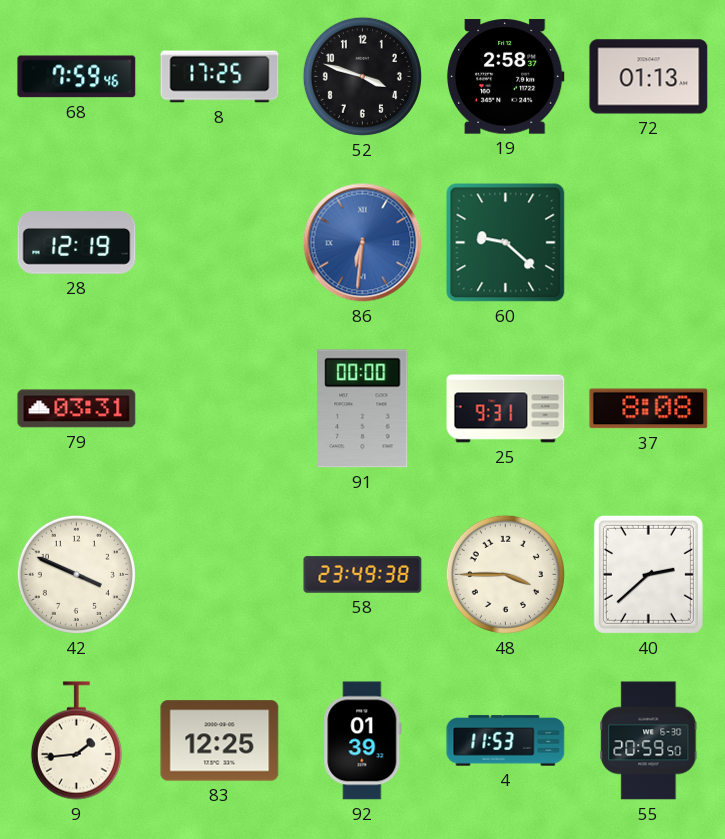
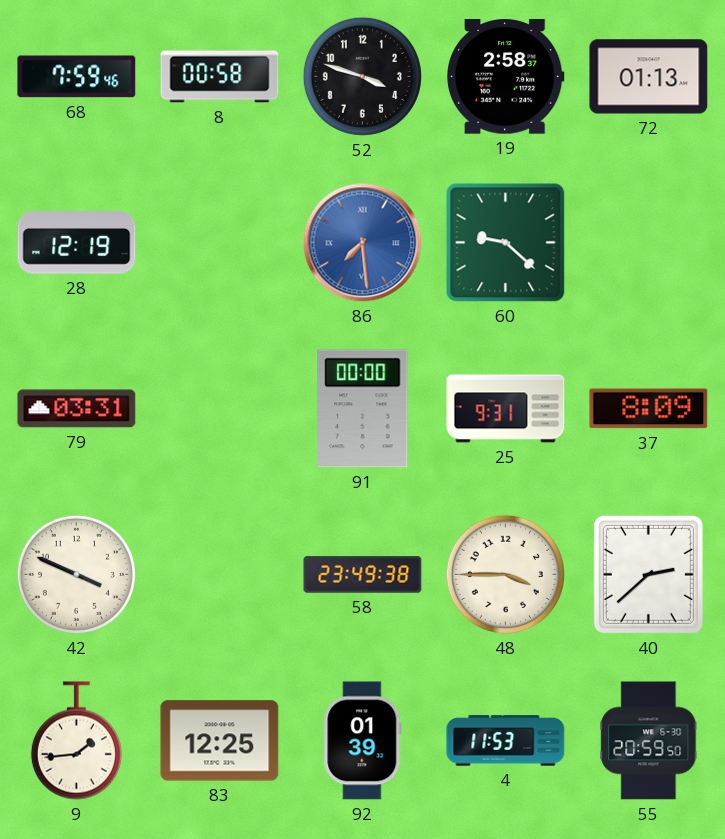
8: 17:25 -> 00:58 (220, 77)
86: 6:31 -> 7:29 (363, 243)
37: 8:08 -> 8:09 (649, 409)
